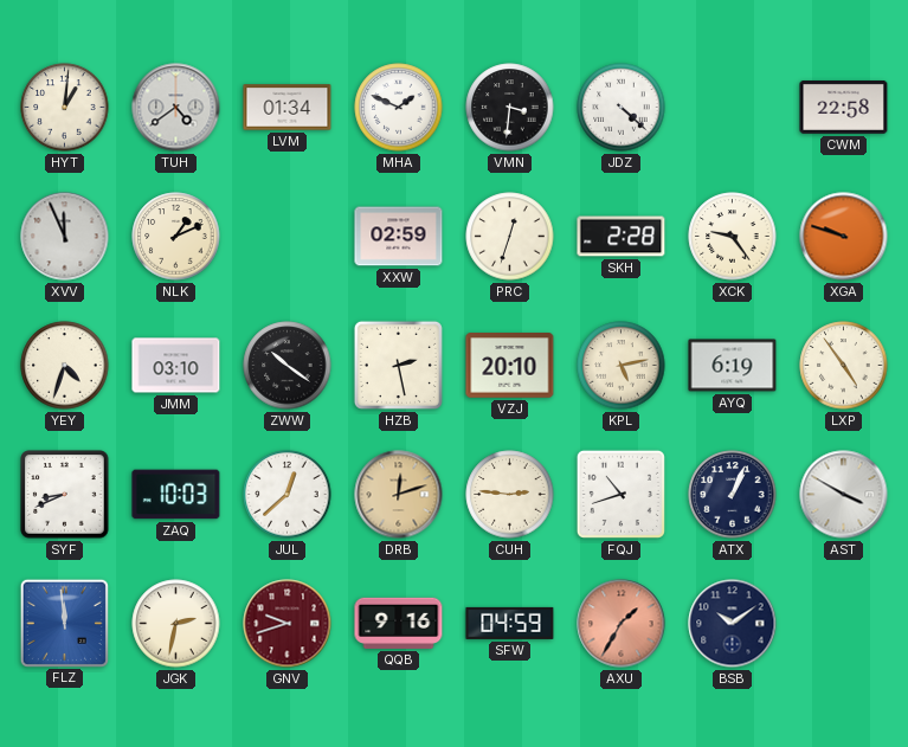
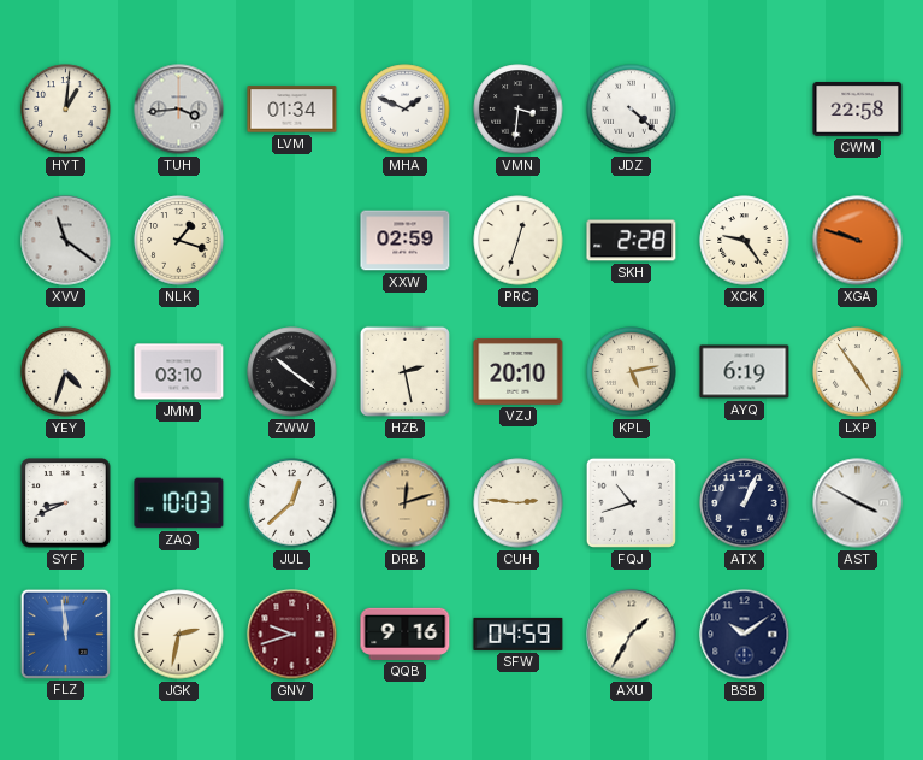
TUH: 4:39 -> 3:44 (179, 110)
XVV: 11:56 -> 11:21 (66, 241)
NLK: 1:11 -> 1:18 (179, 241)
AXU dial: salmon -> cream (632, 635)
